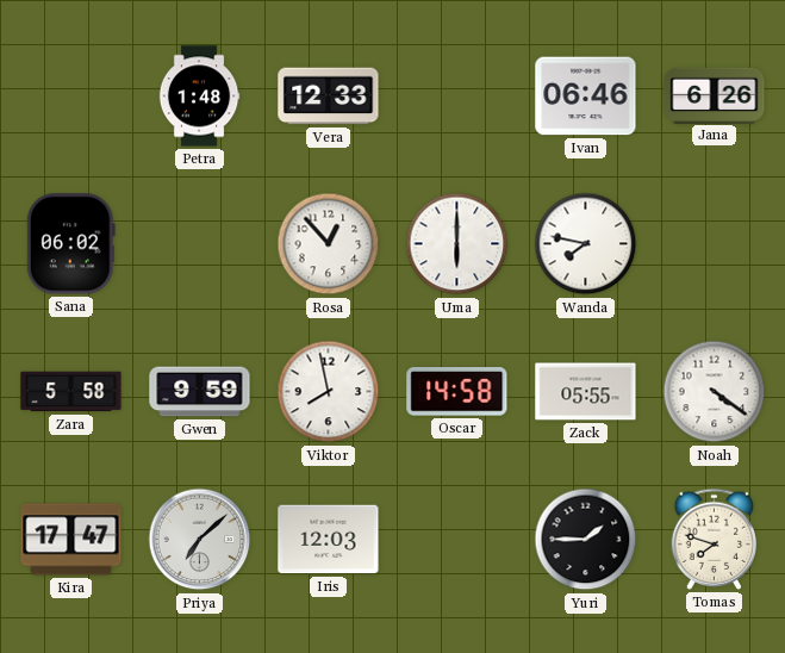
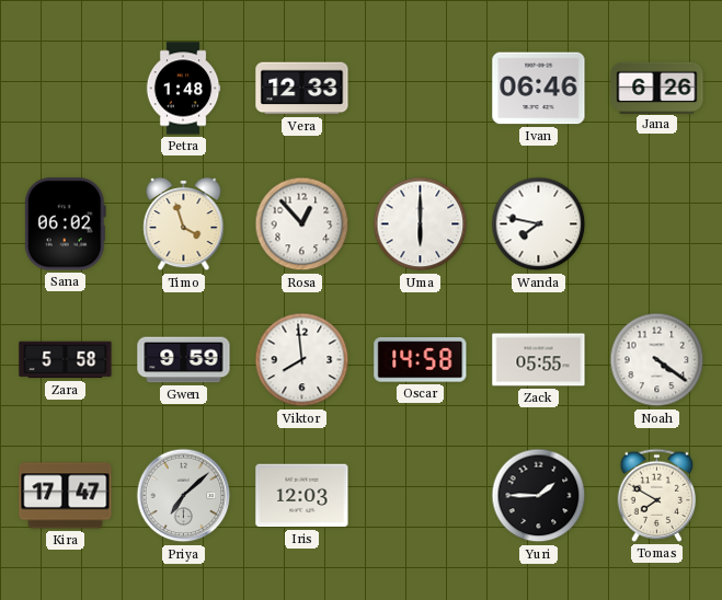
Timo: none -> 3:57 (184, 224)
Viktor: 7:58 -> 7:59 (302, 360)
Tomas: 7:48 -> 7:50 (657, 495)
